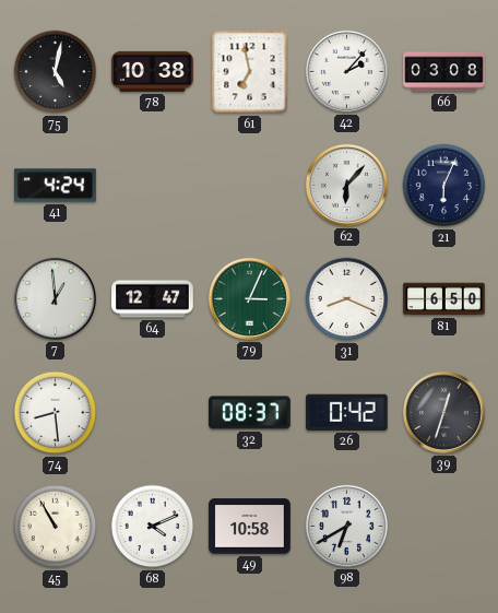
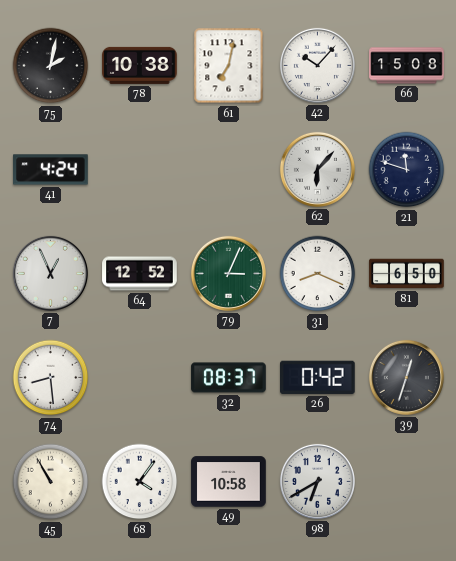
75: 5:02 -> 2:02 (51, 66)
61: 6:58 -> 7:02 (229, 66)
42: 2:07 -> 10:07 (317, 65)
66: 03:08 -> 15:08 (407, 66)
21: 6:04 -> 11:48 (407, 170)
7: 12:59 -> 12:56 (50, 273)
64: 12:47 -> 12:52 (140, 274)
68: 4:11 -> 4:06 (140, 482)
